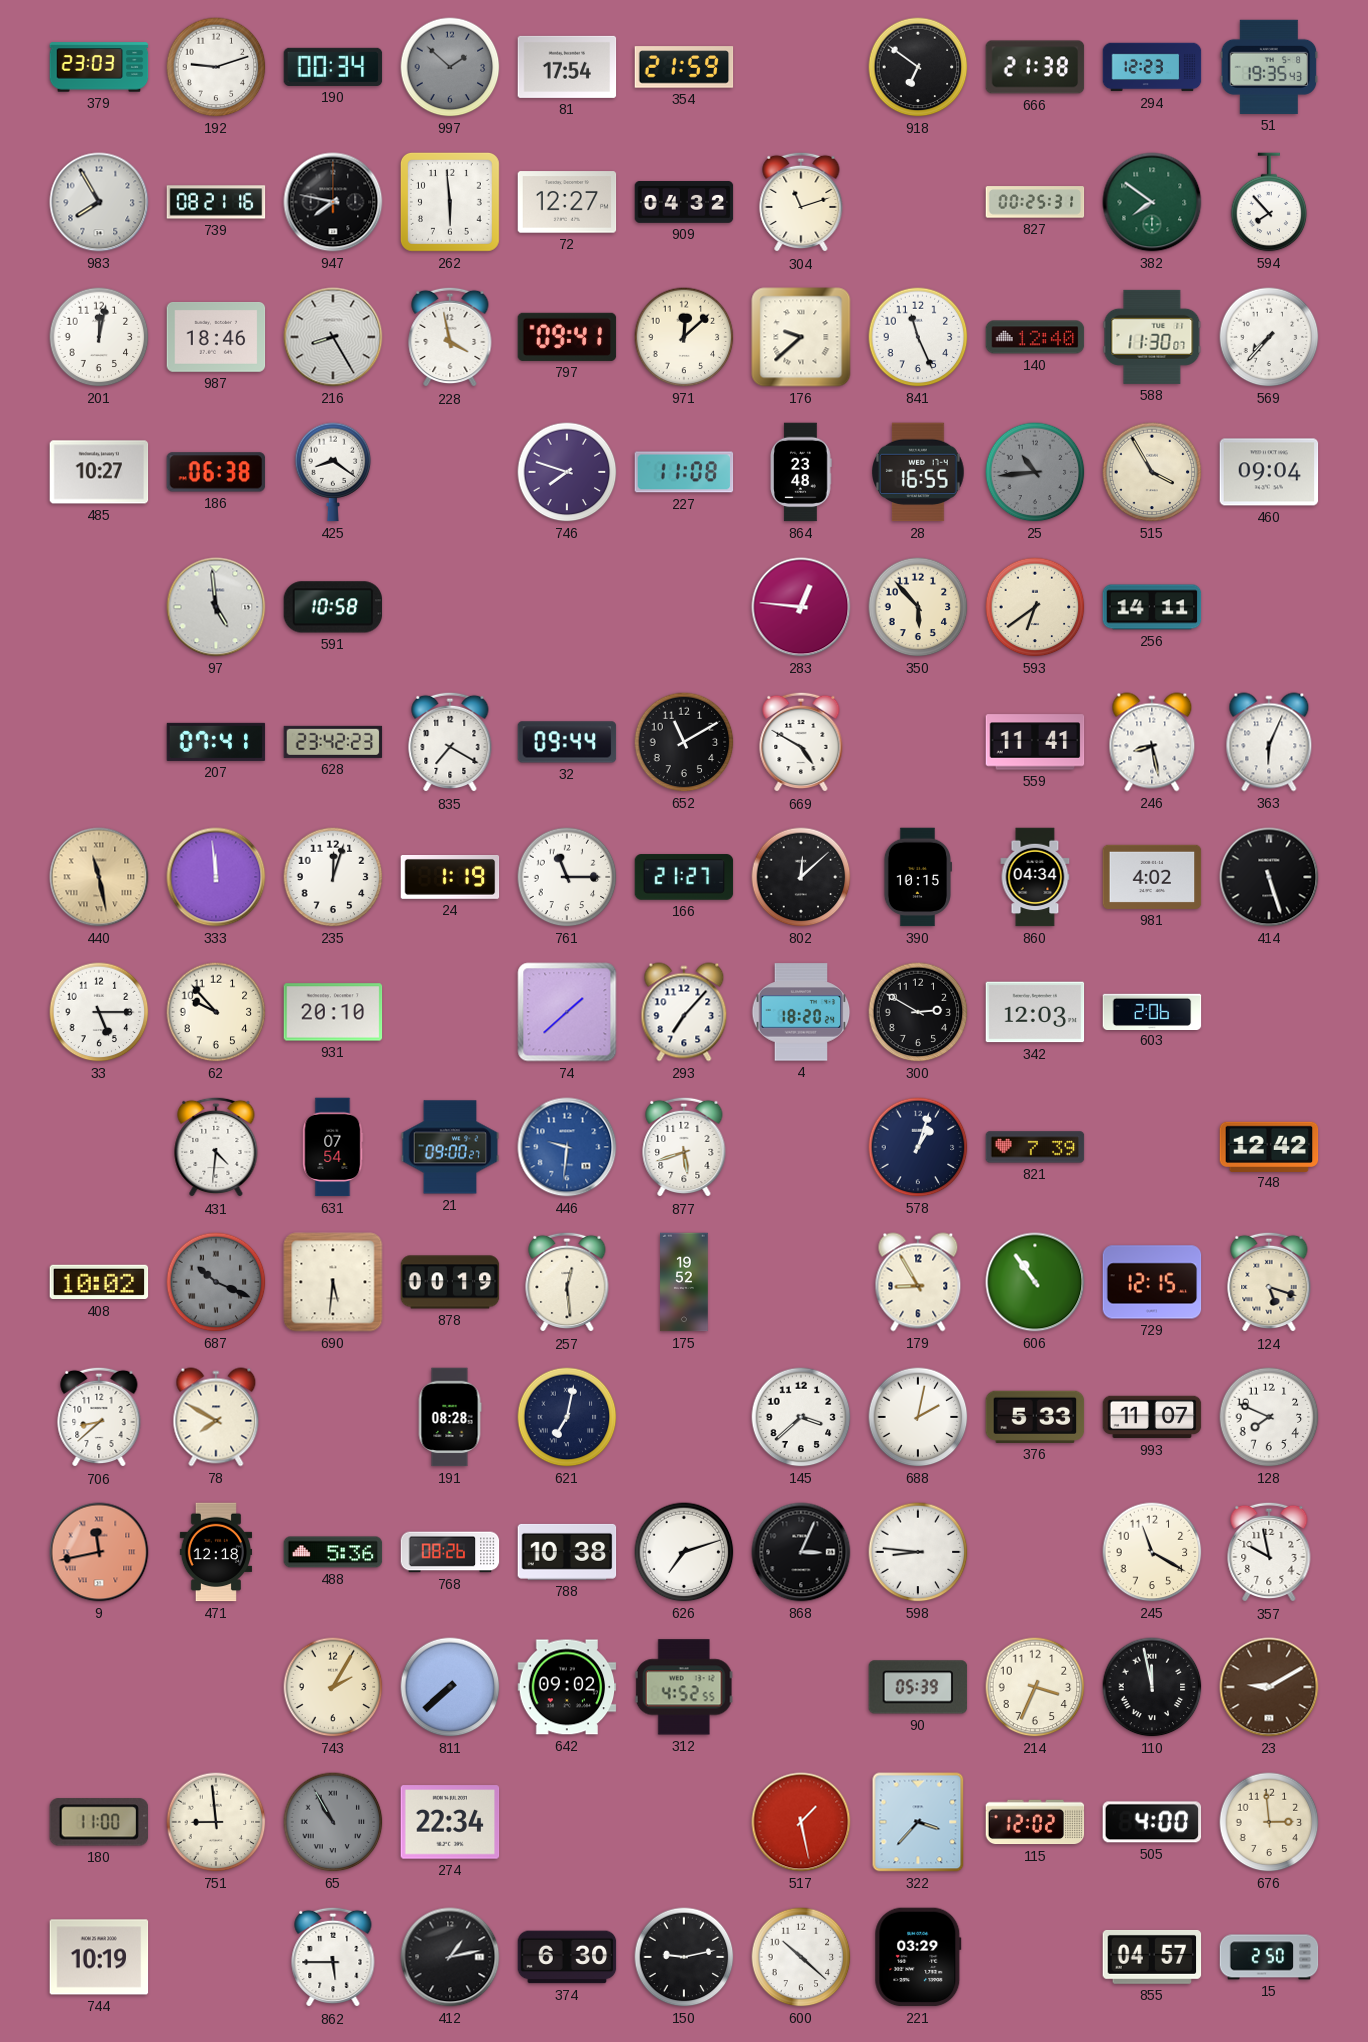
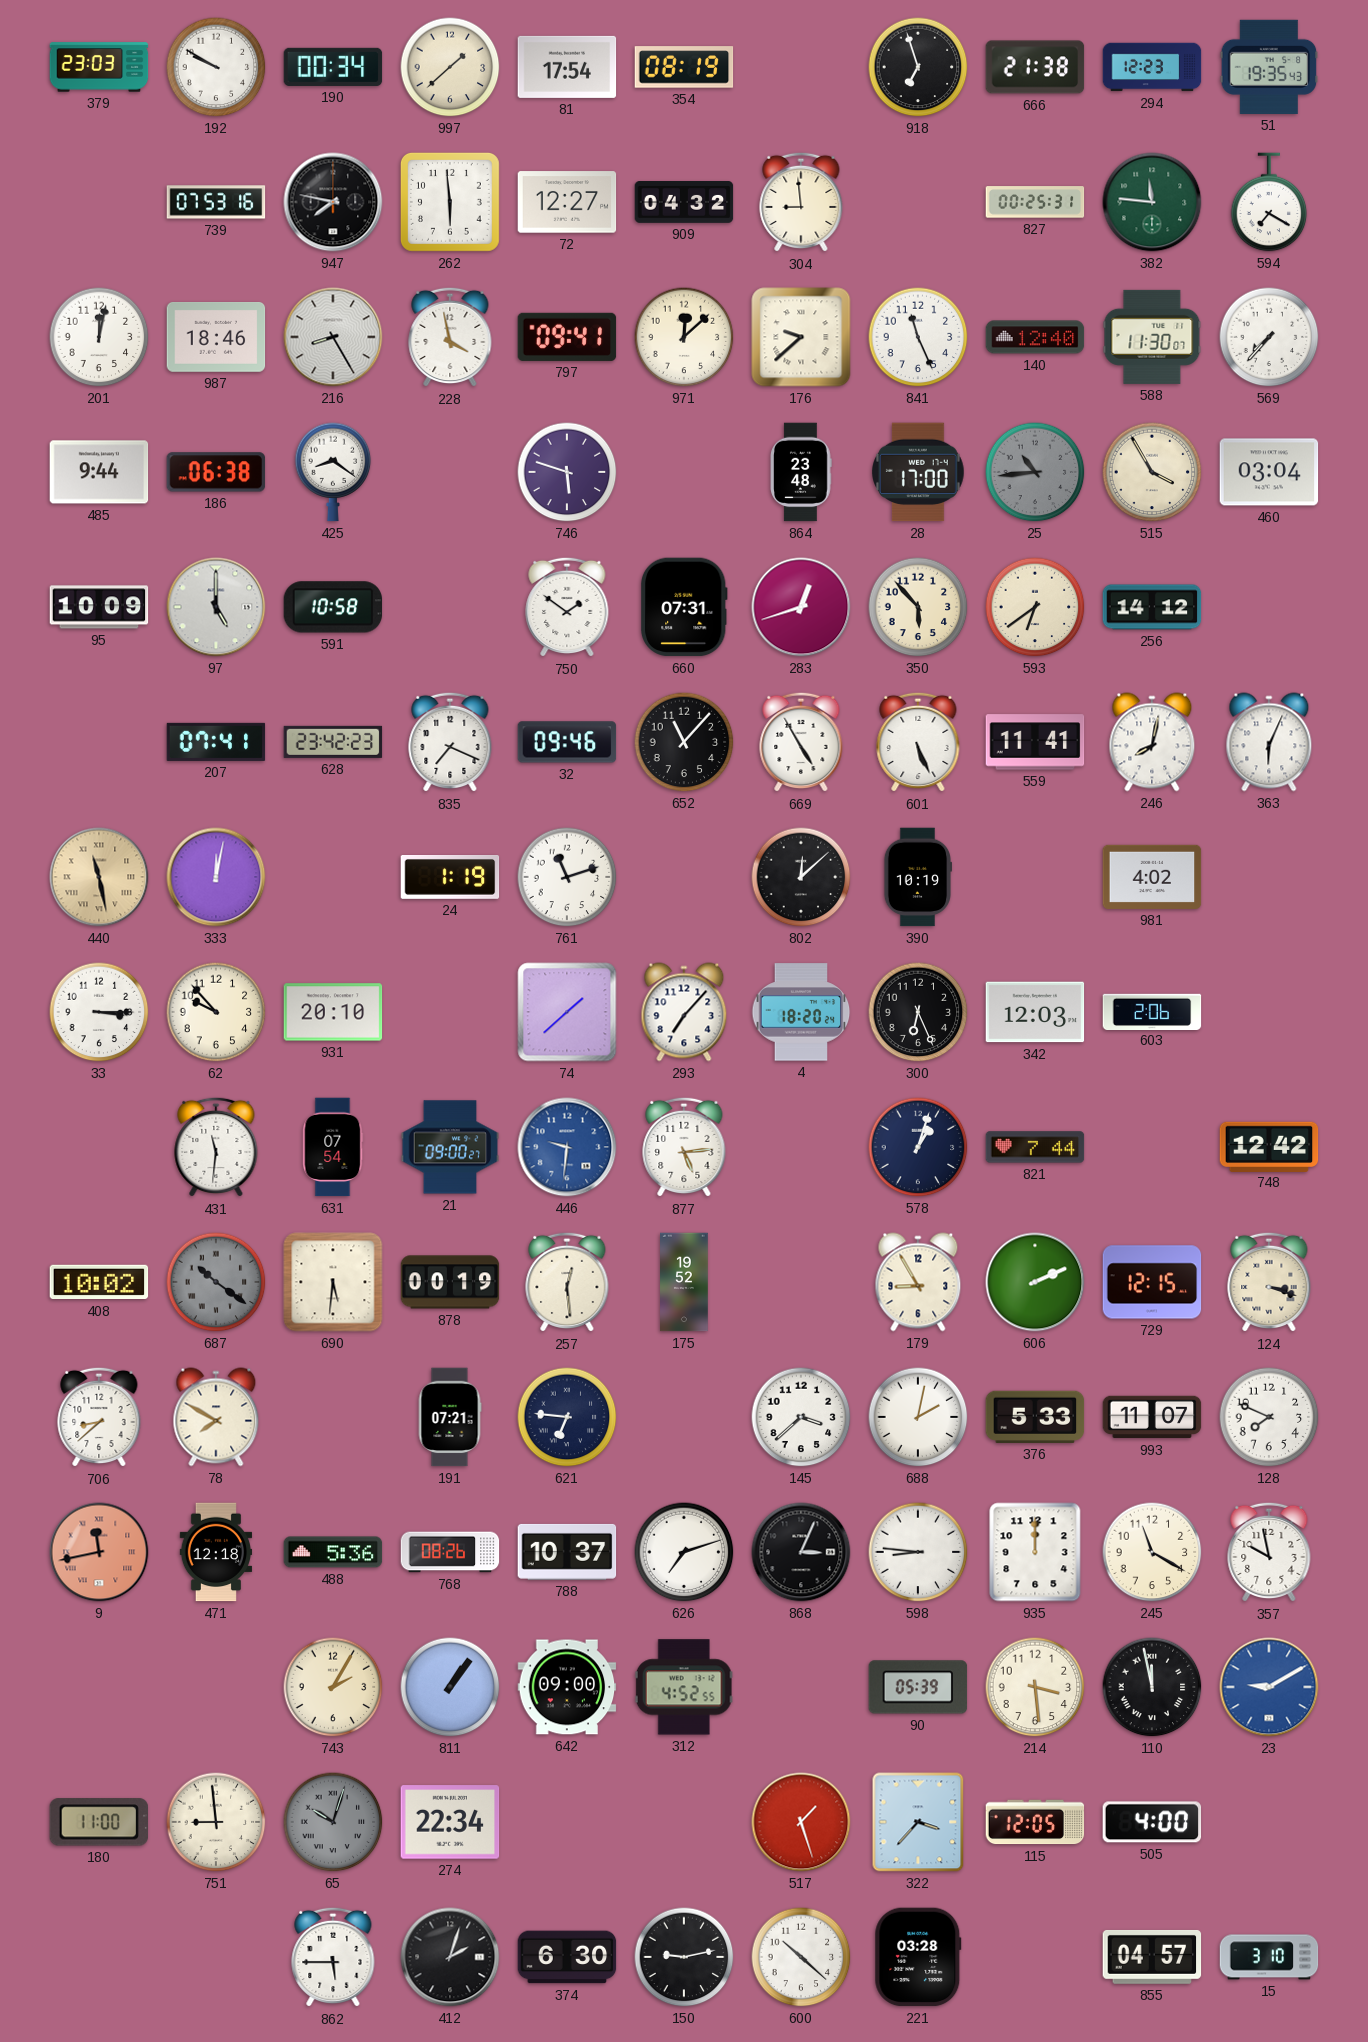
192: 9:12 -> 9:50 (216, 67)
997: 1:52 -> 1:38 (450, 67)
997 dial: grey -> cream (450, 67)
354: 21:59 -> 08:19 (684, 67)
918: 6:51 -> 6:57 (918, 67)
983: 7:55 -> none (99, 202)
739: 08:21 -> 07:53 (216, 202)
304: 11:12 -> 8:59 (801, 202)
382: 7:51 -> 11:46 (1152, 202)
594: 7:53 -> 7:20 (1269, 202)
485: 10:27 -> 9:44 (99, 472)
746: 7:48 -> 5:48 (567, 472)
227: 11:08 -> none (684, 472)
28: 16:55 -> 17:00 (919, 472)
460: 09:04 -> 03:04 (1269, 472)
95: none -> 10:09 (99, 607)
97: 4:59 -> 5:00 (216, 607)
750: none -> 1:51 (567, 607)
660: none -> 07:31 (684, 607)
283: 12:46 -> 12:42 (801, 607)
256: 14:11 -> 14:12 (1152, 607)
835: 7:20 -> 7:19 (450, 742)
32: 09:44 -> 09:46 (567, 742)
652: 11:10 -> 11:07 (684, 742)
669: 4:50 -> 4:55 (801, 742)
601: none -> 5:26 (918, 742)
246: 8:28 -> 8:02 (1152, 742)
333: 11:59 -> 12:02 (216, 877)
235: 12:03 -> none (333, 877)
761: 11:15 -> 11:12 (567, 877)
166: 21:27 -> none (684, 877)
390: 10:15 -> 10:19 (917, 877)
860: 04:34 -> none (1035, 877)
414: 5:27 -> none (1269, 877)
33: 5:15 -> 3:15 (99, 1012)
300: 2:50 -> 6:26 (918, 1012)
431: 4:31 -> 11:31 (216, 1147)
877: 5:42 -> 5:14 (684, 1147)
821: 7:39 -> 7:44 (1035, 1147)
687: 10:19 -> 10:21 (216, 1282)
606: 10:54 -> 2:11 (1035, 1282)
124: 5:18 -> 3:18 (1269, 1282)
191: 08:28 -> 07:21 (450, 1417)
621: 7:02 -> 6:46 (567, 1417)
788: 10:38 -> 10:37 (567, 1552)
935: none -> 12:00 (1035, 1552)
811: 7:38 -> 1:06 (450, 1687)
642: 09:02 -> 09:00 (567, 1687)
214: 3:34 -> 3:29 (1035, 1687)
23 dial: brown -> blue (1269, 1687)
65: 10:55 -> 10:03 (333, 1822)
517: 1:28 -> 1:27 (801, 1822)
115: 12:02 -> 12:05 (1035, 1822)
676: 2:59 -> none (1269, 1822)
744: 10:19 -> none (99, 1957)
412: 1:13 -> 2:03 (450, 1957)
221: 03:29 -> 03:28 (918, 1957)
15: 2:50 -> 3:10 (1269, 1957)
